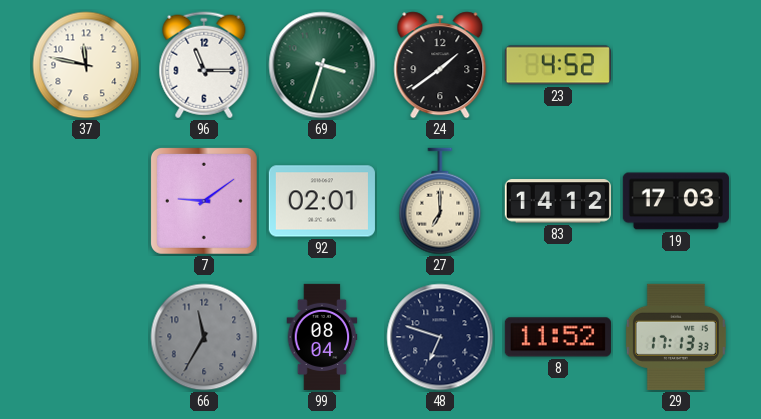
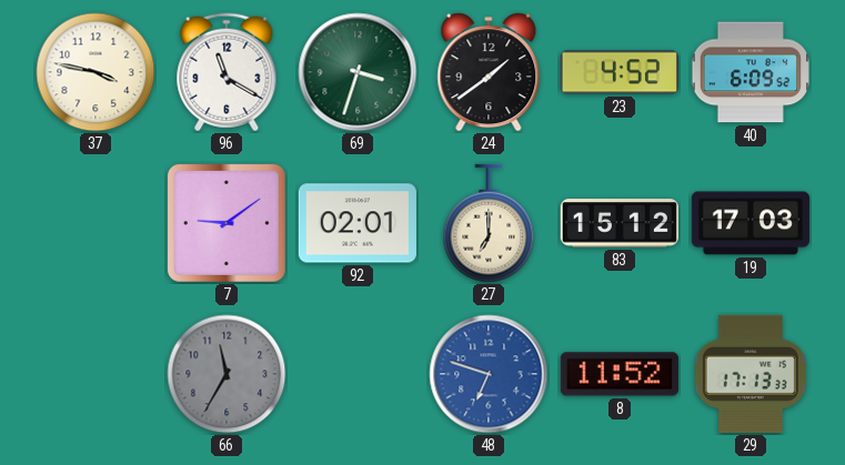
37: 11:47 -> 3:47 (95, 72)
96: 11:15 -> 11:20 (227, 72)
40: none -> 6:09 (751, 72)
83: 14:12 -> 15:12 (620, 223)
99: 08:04 -> none (322, 337)
48 dial: navy -> blue (489, 374)
